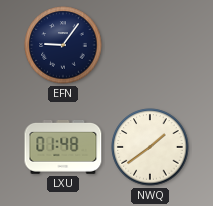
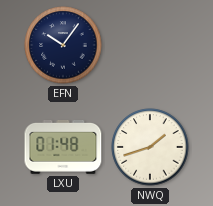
EFN: 9:06 -> 10:06 (63, 45)
NWQ: 1:39 -> 1:42 (150, 147)
